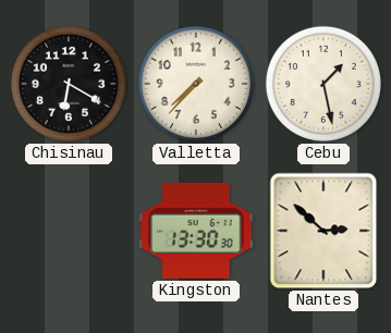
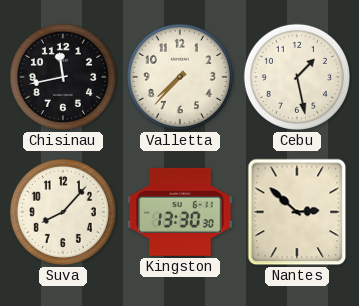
Chisinau: 6:20 -> 11:43 (63, 77)
Suva: none -> 8:07 (63, 212)
